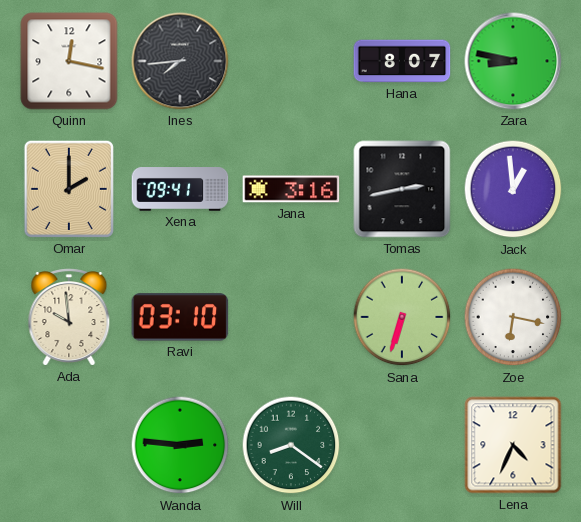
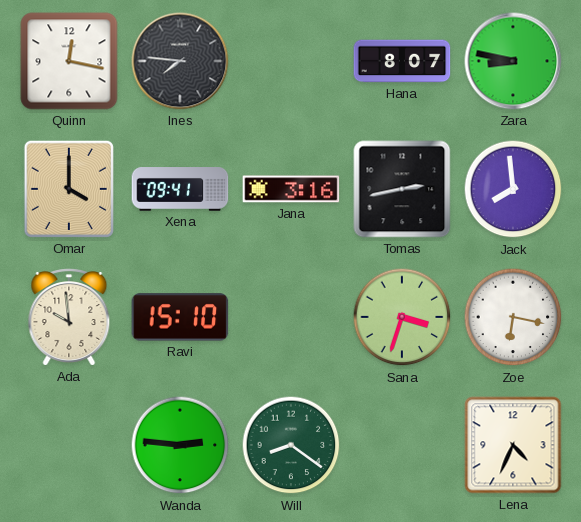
Ines: 7:44 -> 7:46 (180, 61)
Omar: 2:00 -> 4:00 (69, 189)
Jack: 12:59 -> 7:59 (513, 189)
Ravi: 03:10 -> 15:10 (180, 317)
Sana: 6:33 -> 3:33 (402, 317)
